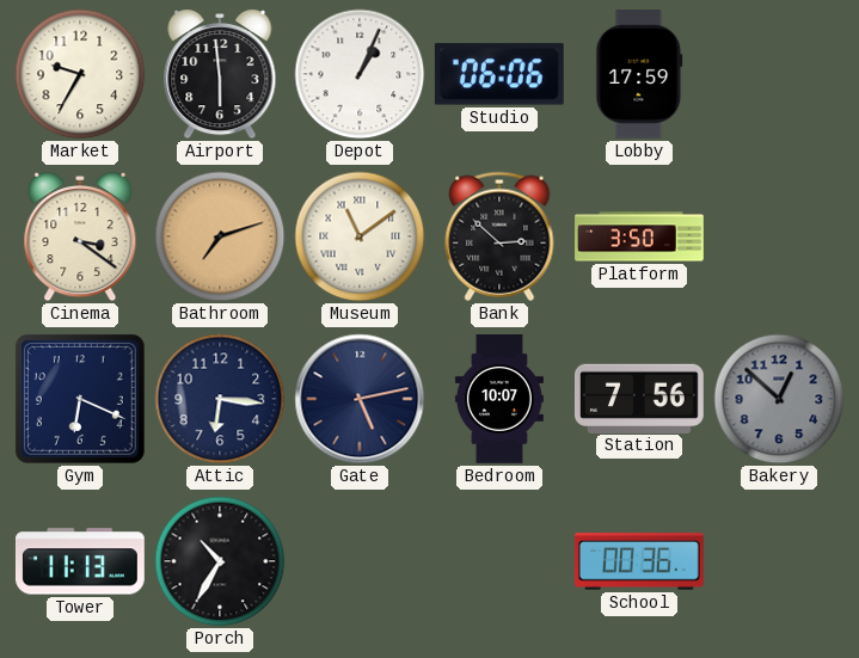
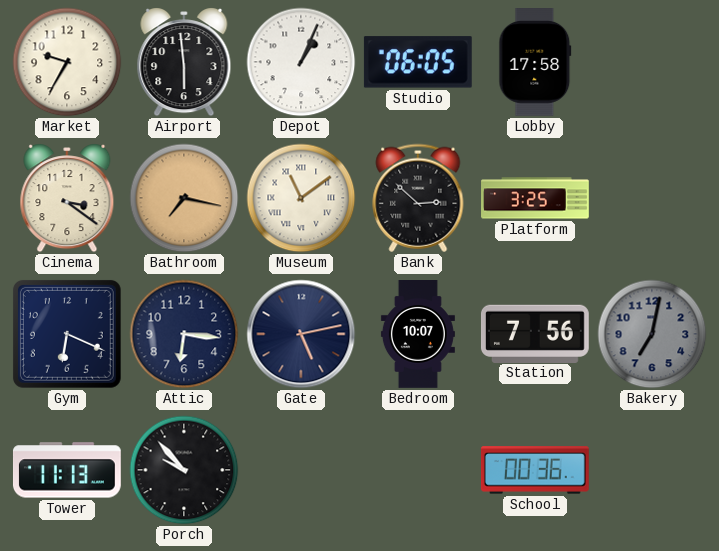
Studio: 06:06 -> 06:05 (418, 62)
Lobby: 17:59 -> 17:58 (535, 63)
Bathroom: 7:12 -> 7:17 (184, 198)
Platform: 3:50 -> 3:25 (535, 198)
Bakery: 12:52 -> 7:02 (652, 334)
Porch: 10:35 -> 9:53 (184, 470)
